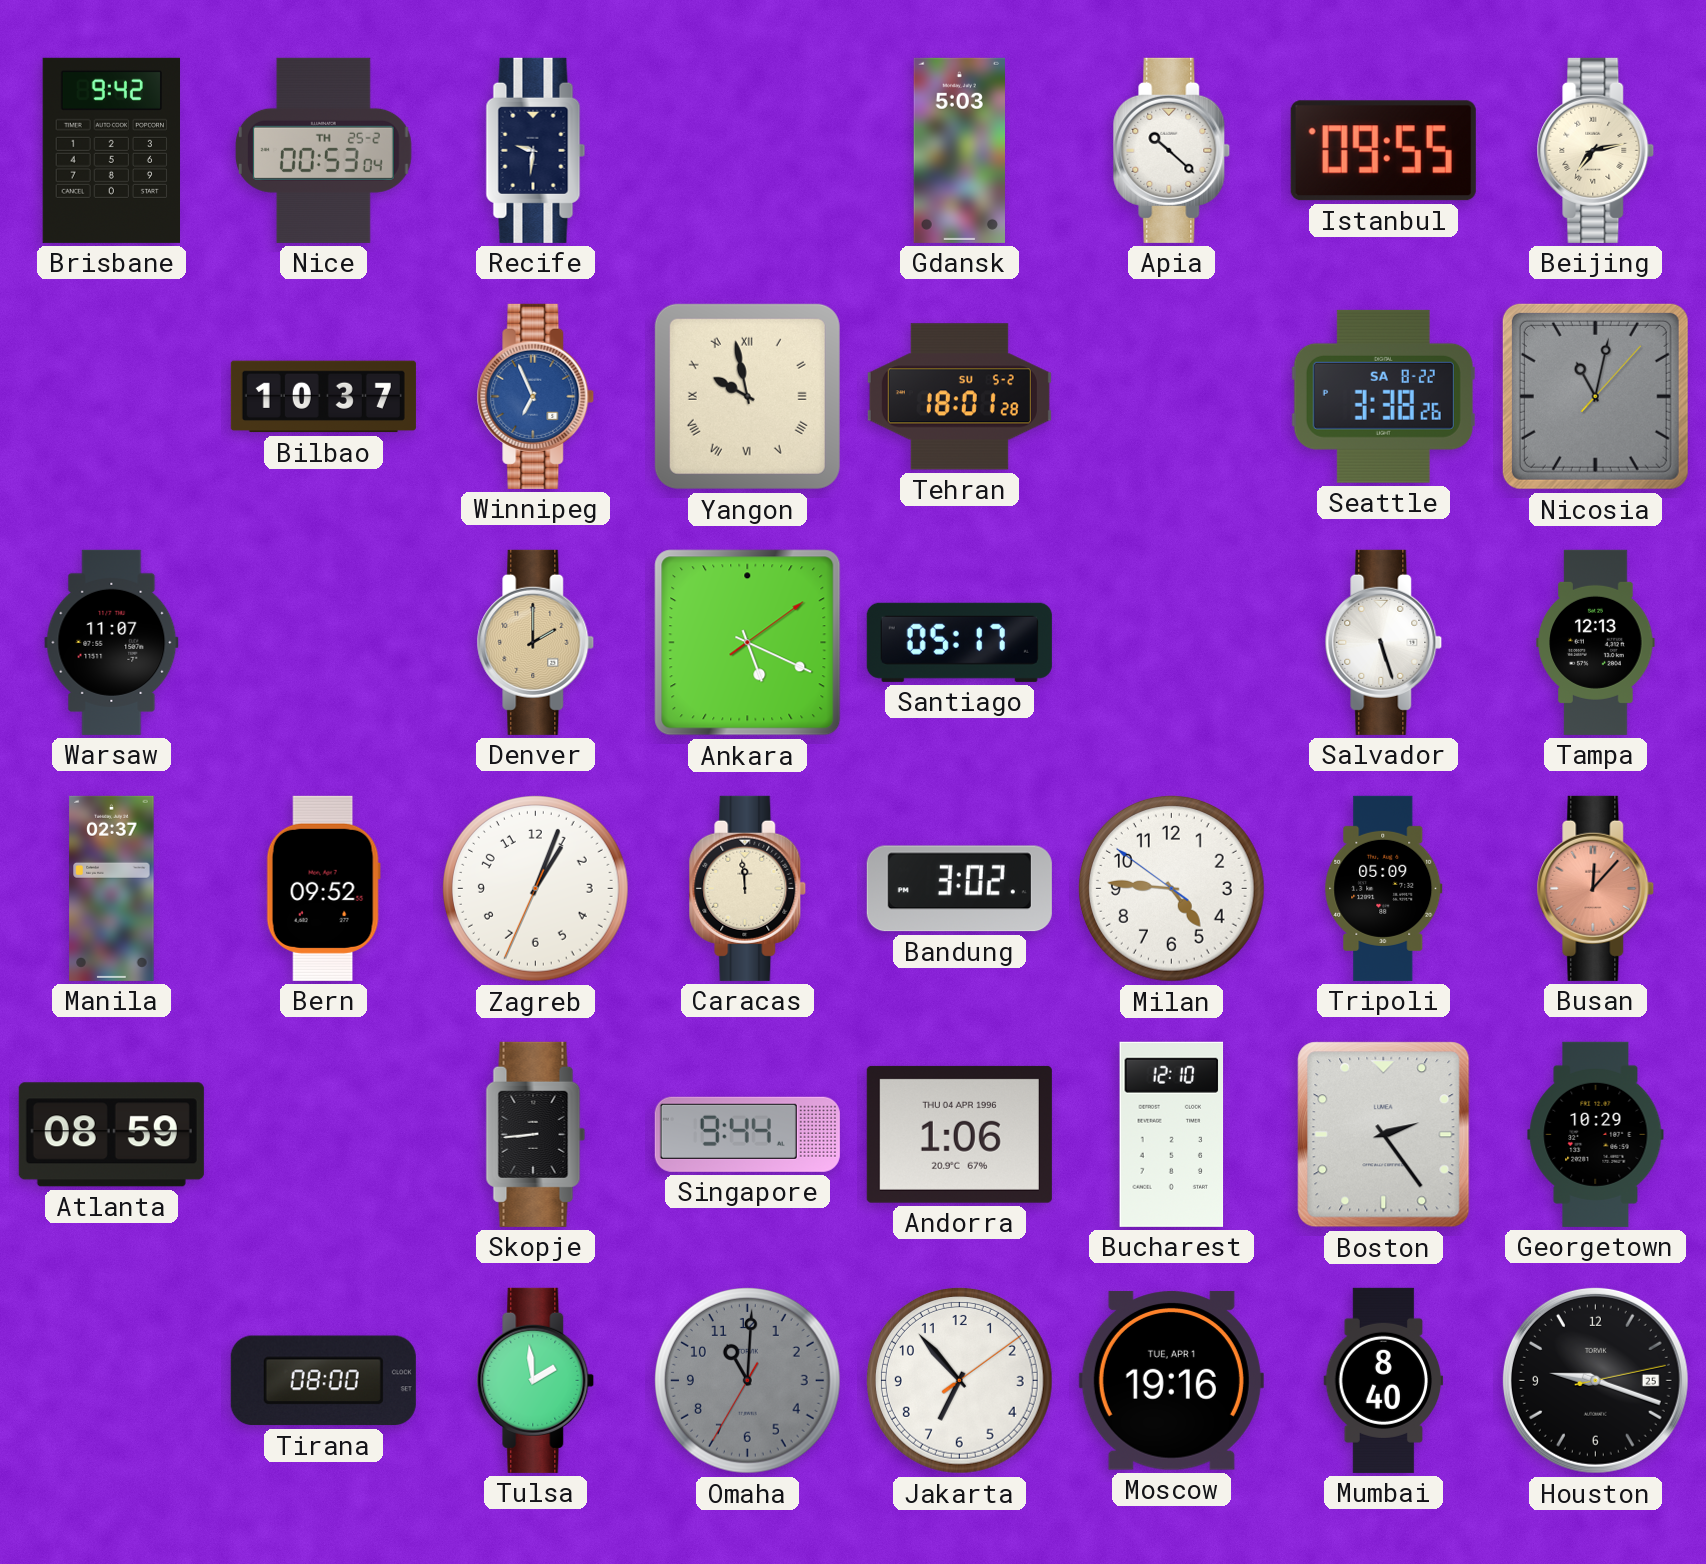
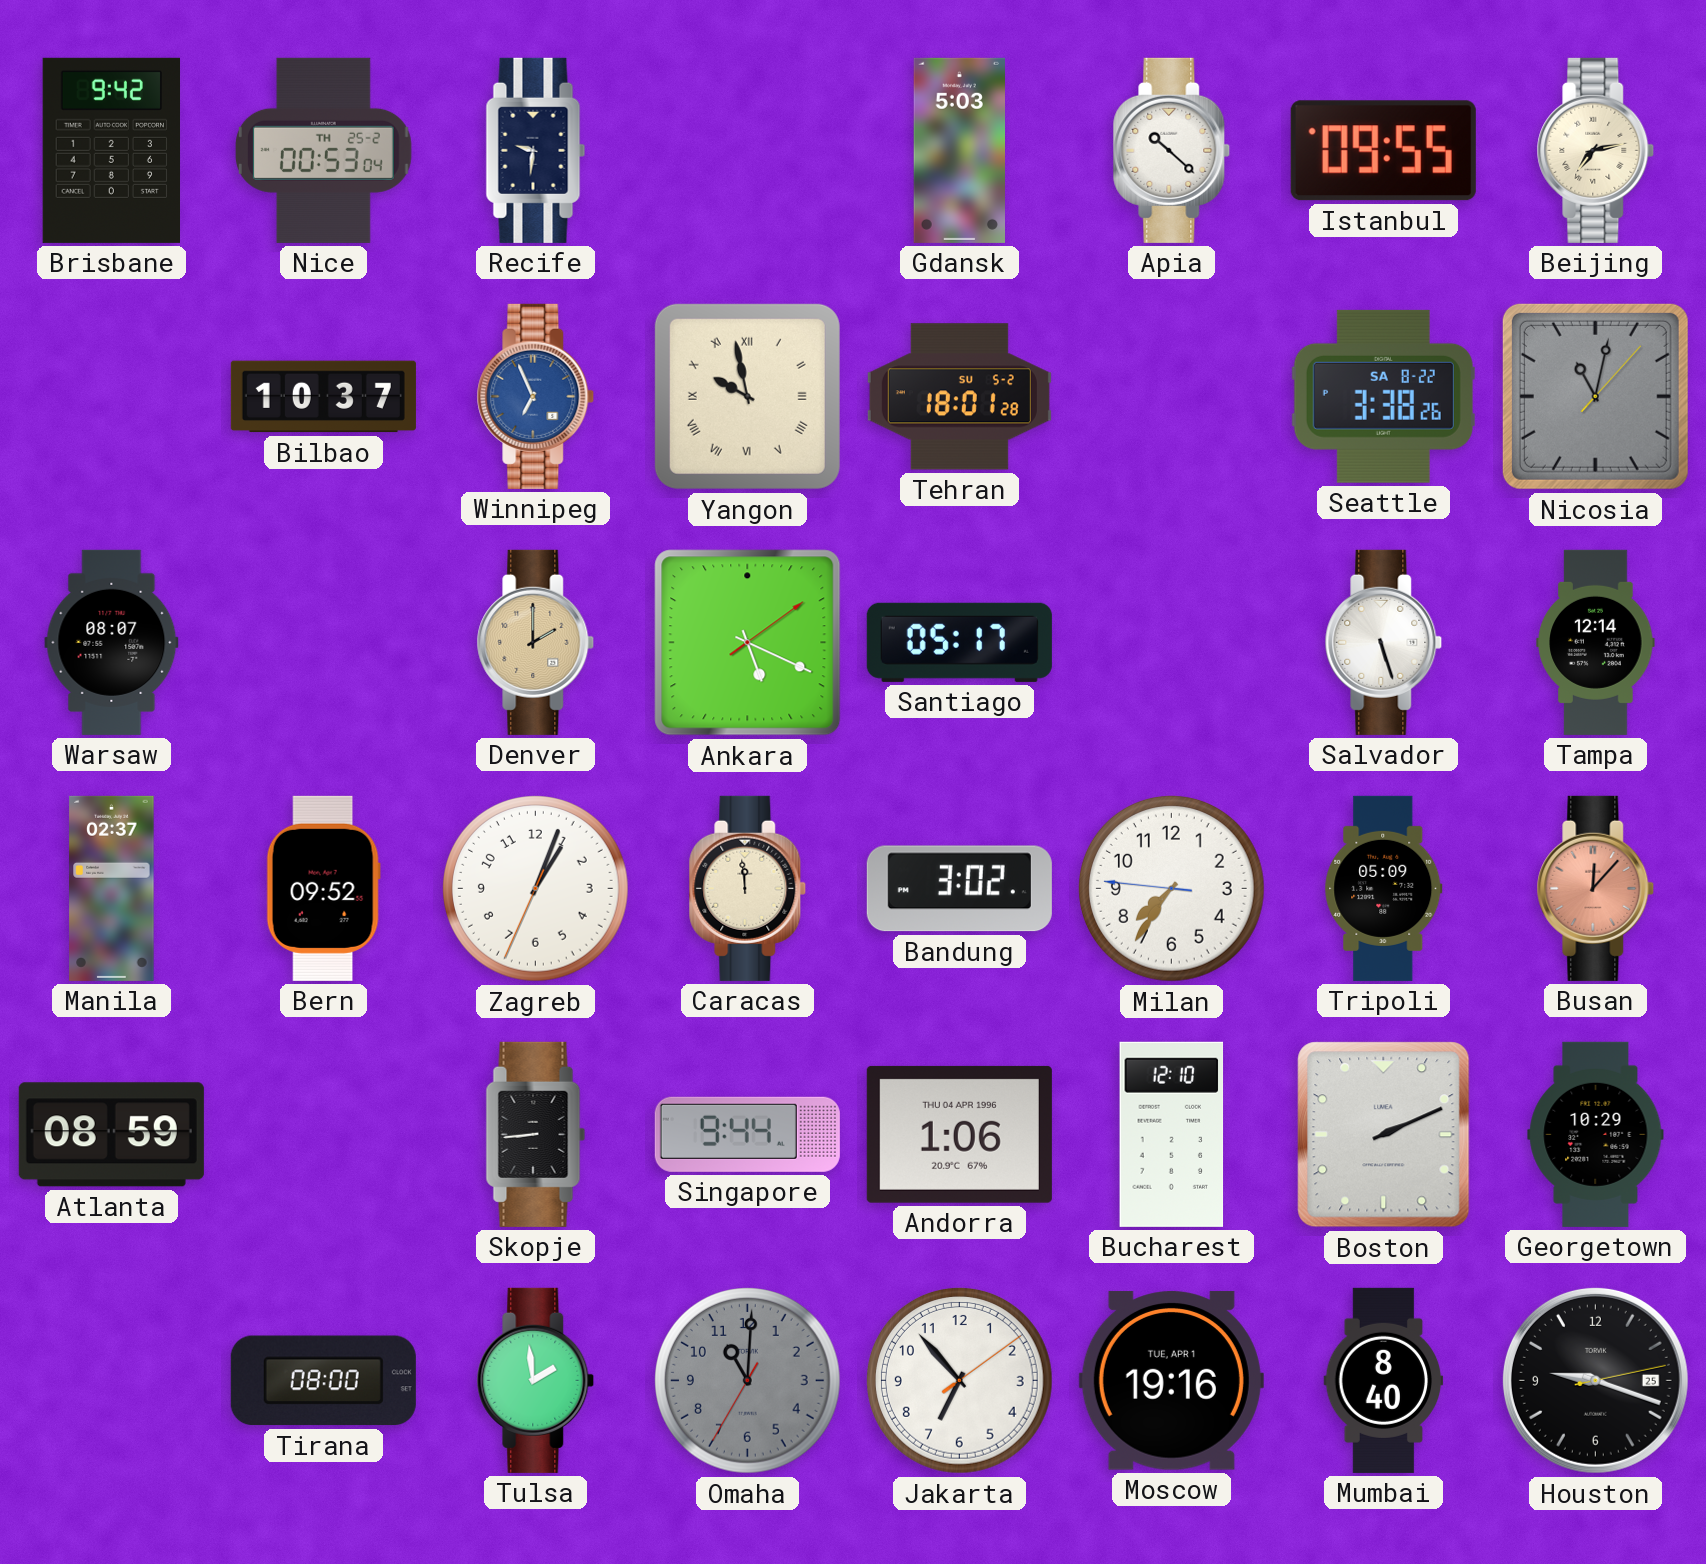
Warsaw: 11:07 -> 08:07 (112, 642)
Tampa: 12:13 -> 12:14 (1596, 642)
Milan: 4:45 -> 7:35 (1172, 889)
Boston: 2:24 -> 2:11 (1384, 1135)
